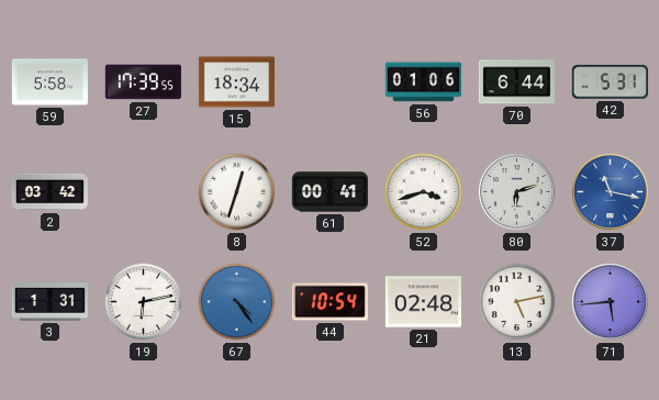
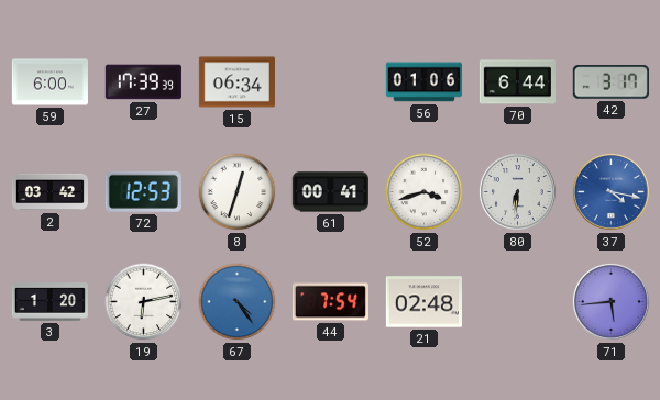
59: 5:58 -> 6:00 (50, 82)
27: 17:39:55 -> 17:39:39 (143, 82)
15: 18:34 -> 06:34 (237, 82)
42: 5:31 -> 3:17 (610, 82)
72: none -> 12:53 (143, 191)
80: 6:12 -> 6:31 (517, 191)
37: 11:17 -> 4:17 (610, 191)
3: 1:31 -> 1:20 (50, 302)
44: 10:54 -> 7:54 (330, 302)
13: 5:13 -> none (517, 302)
